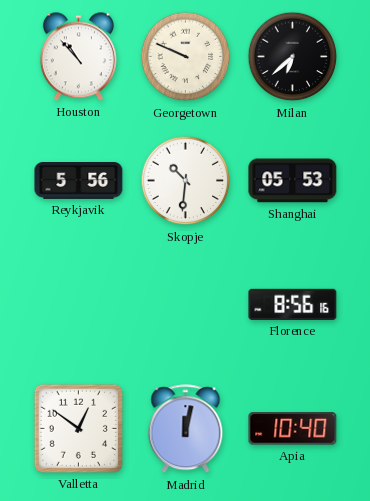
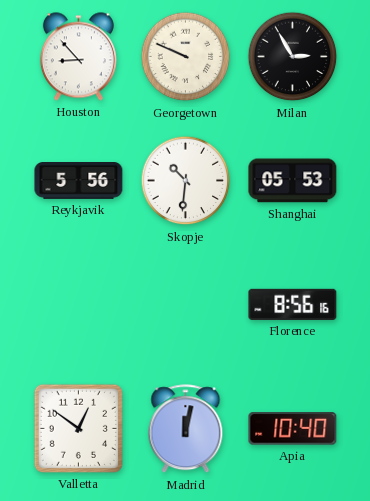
Houston: 10:53 -> 8:53 (78, 57)
Milan: 6:38 -> 2:55 (293, 57)
